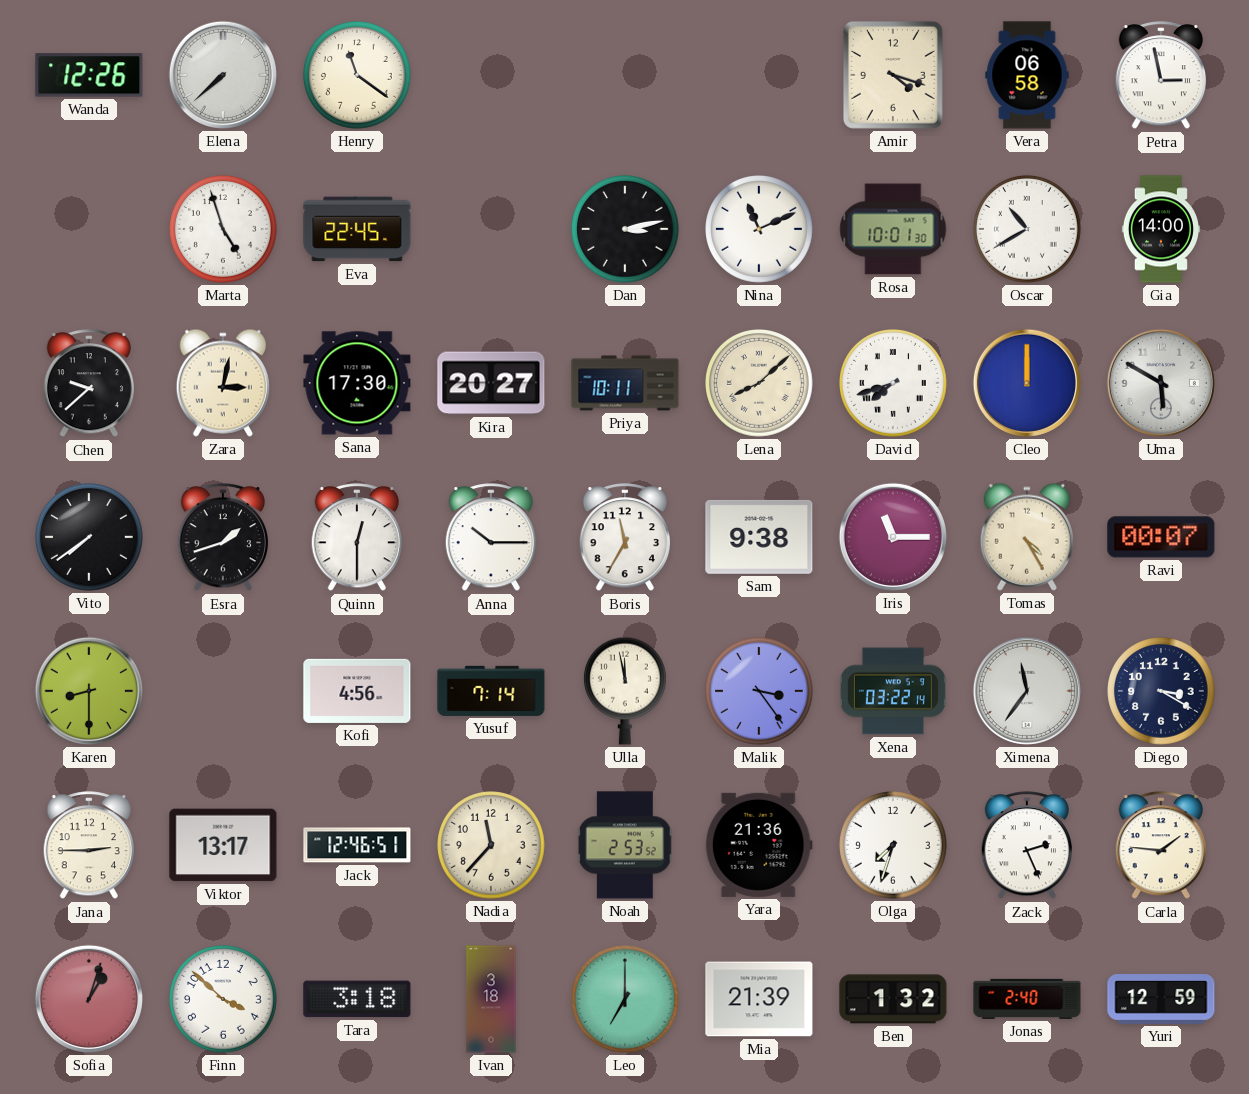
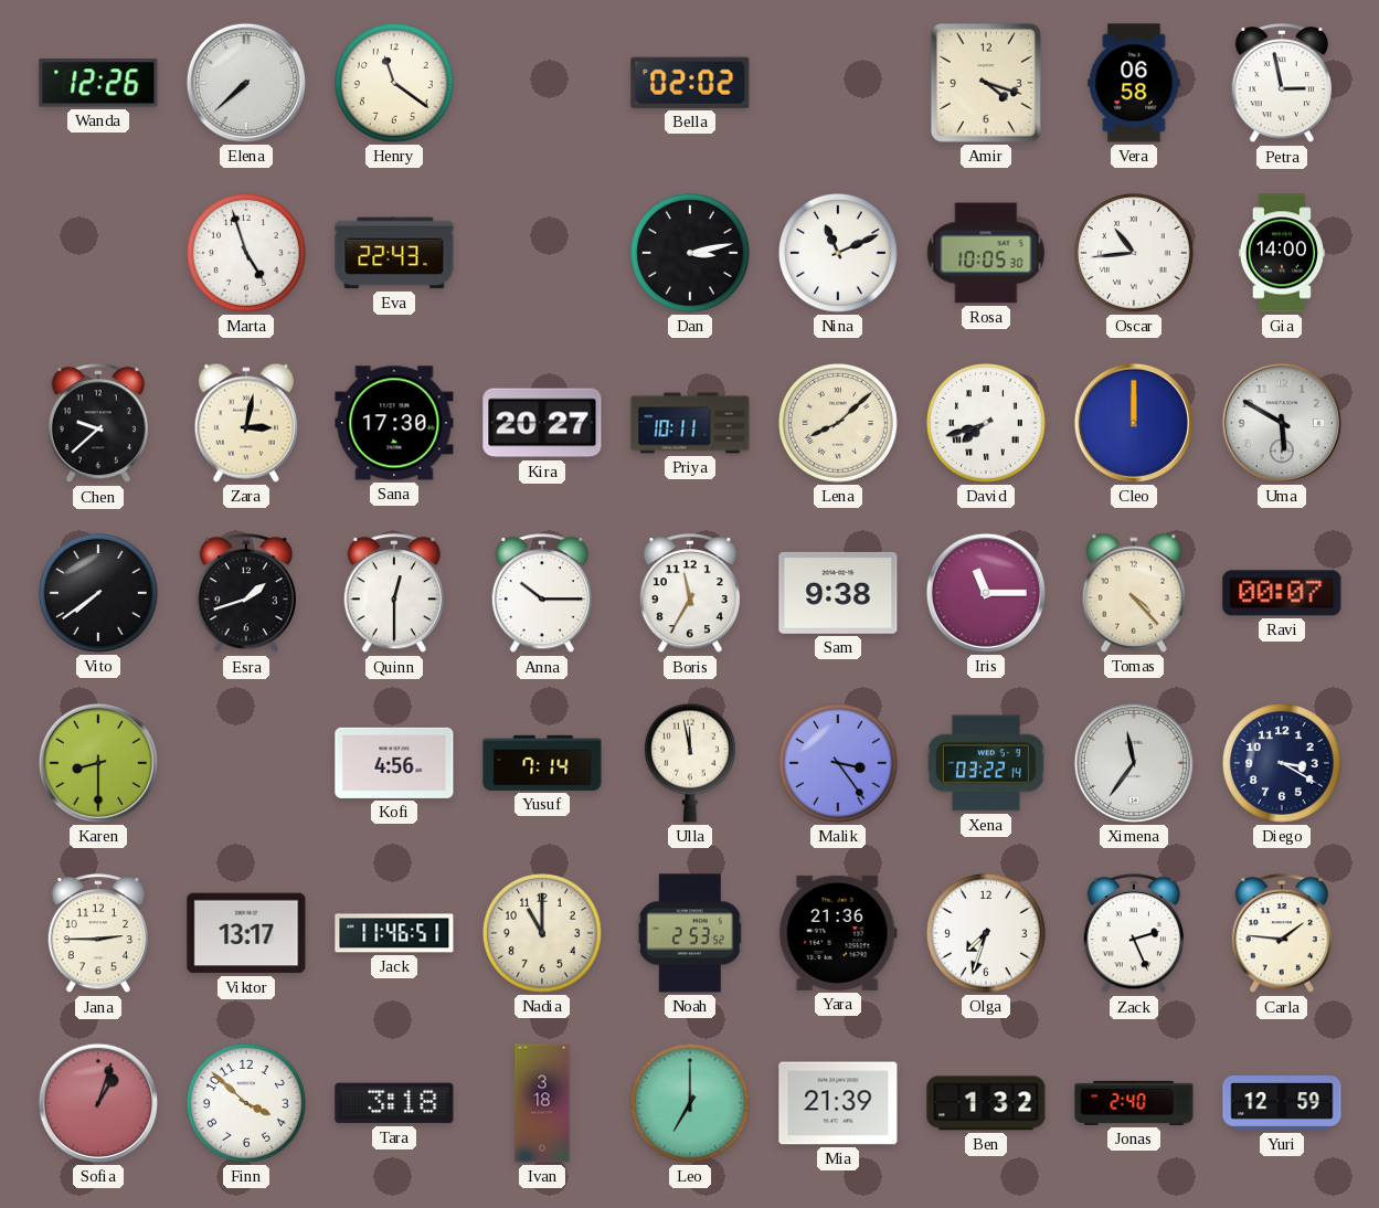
Bella: none -> 02:02 (690, 83)
Eva: 22:45 -> 22:43 (394, 253)
Rosa: 10:01 -> 10:05 (986, 253)
Oscar: 10:40 -> 10:44 (1135, 254)
Tomas: 4:25 -> 4:23 (1134, 593)
Jack: 12:46 -> 11:46 (394, 933)
Nadia: 11:37 -> 11:00 (543, 934)
